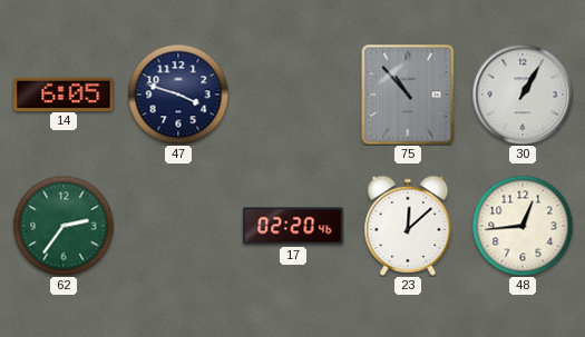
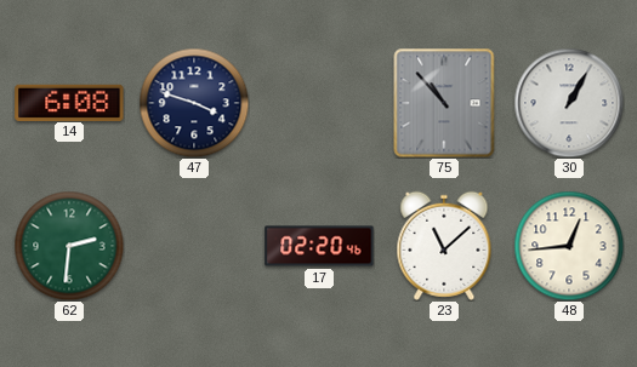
14: 6:05 -> 6:08 (69, 102)
62: 2:36 -> 2:31 (69, 246)
23: 12:08 -> 11:08 (444, 246)
